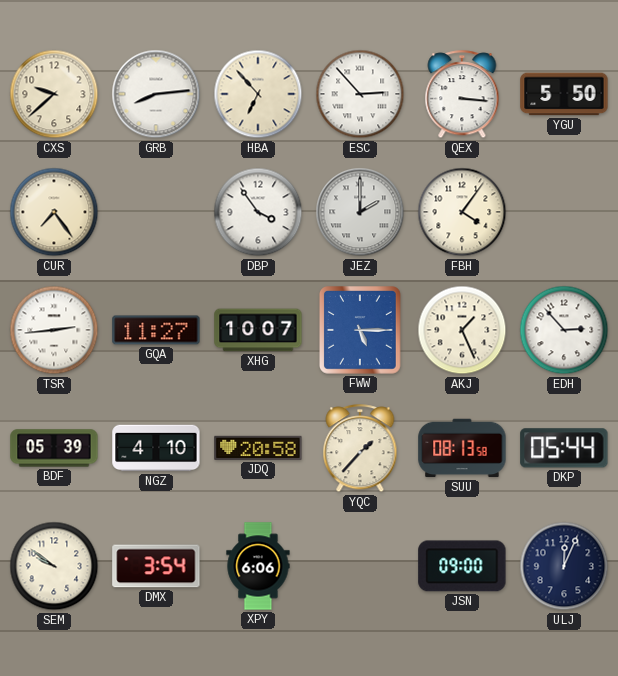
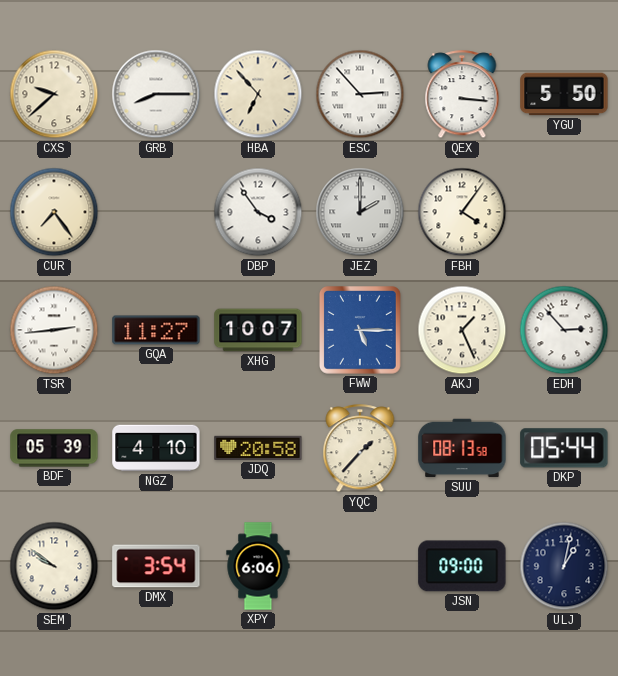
GRB: 8:14 -> 8:15 (156, 94)
ULJ: 12:04 -> 1:02 (564, 566)
